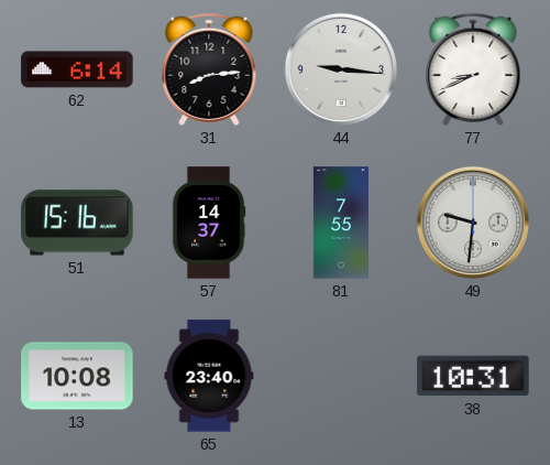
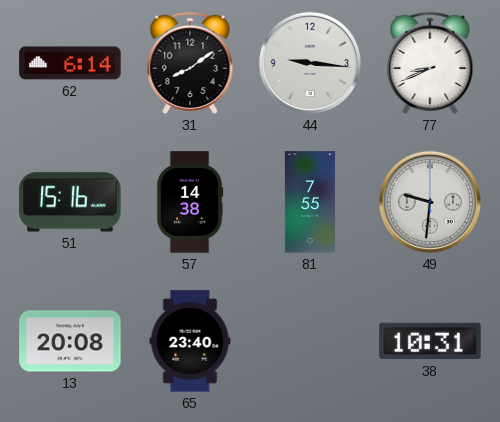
31: 8:14 -> 8:09 (190, 63)
57: 14:37 -> 14:38 (190, 202)
13: 10:08 -> 20:08 (70, 341)
